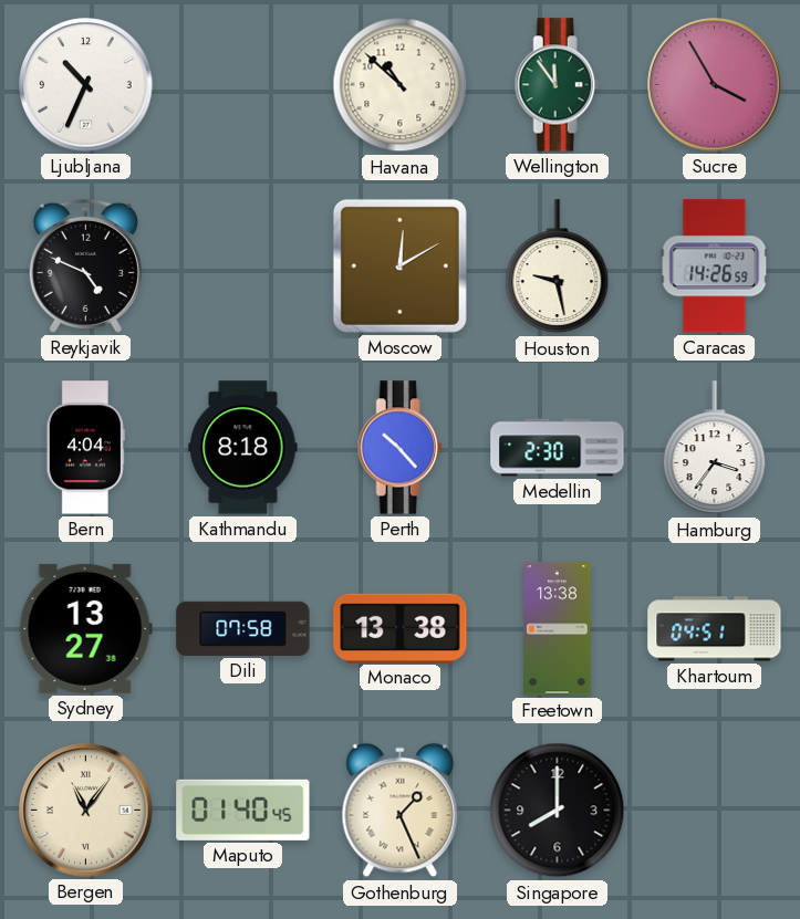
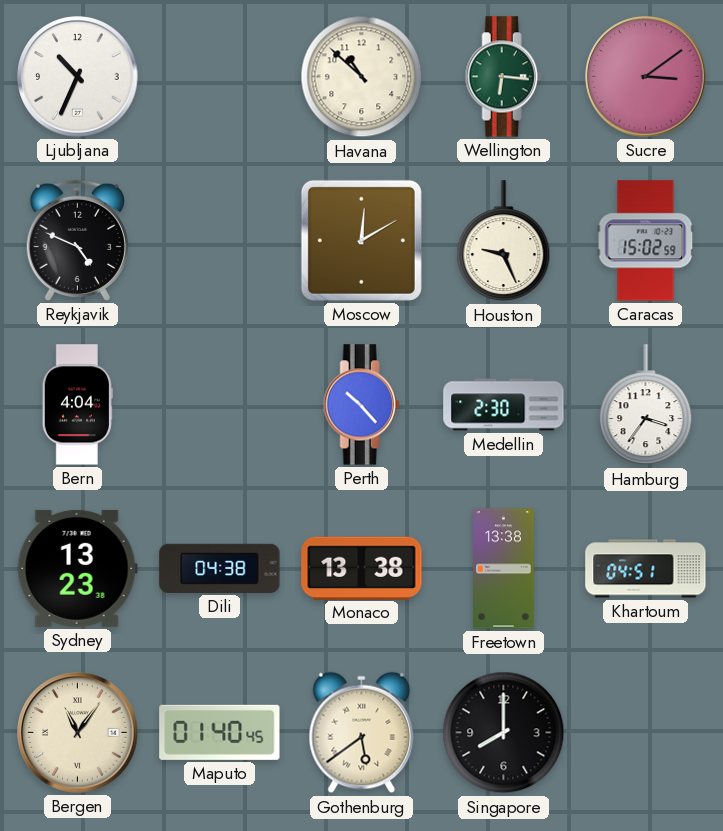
Wellington: 11:54 -> 6:16 (503, 77)
Sucre: 3:55 -> 3:09 (646, 77)
Houston: 9:28 -> 9:26 (504, 241)
Caracas: 14:26 -> 15:02 (646, 241)
Kathmandu: 8:18 -> none (243, 448)
Sydney: 13:27 -> 13:23 (77, 568)
Dili: 07:58 -> 04:38 (220, 568)
Gothenburg: 1:26 -> 5:39 (362, 733)
